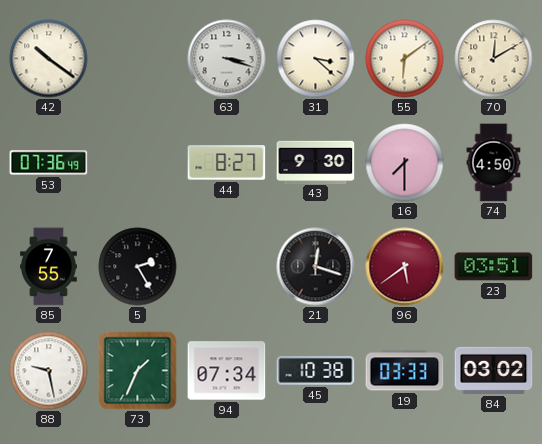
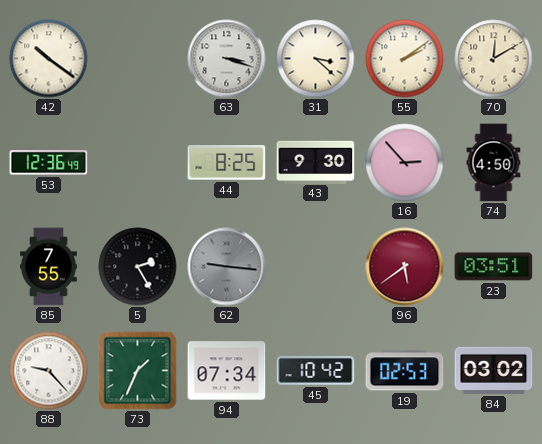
55: 6:09 -> 2:09 (405, 59)
53: 07:36 -> 12:36 (49, 163)
44: 8:27 -> 8:25 (227, 163)
16: 7:30 -> 2:53 (405, 163)
62: none -> 9:16 (227, 267)
21: 12:18 -> none (316, 267)
88: 9:28 -> 9:23 (49, 371)
45: 10:38 -> 10:42 (316, 371)
19: 03:33 -> 02:53 (405, 371)
